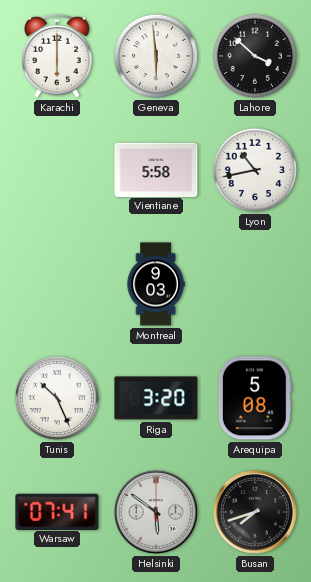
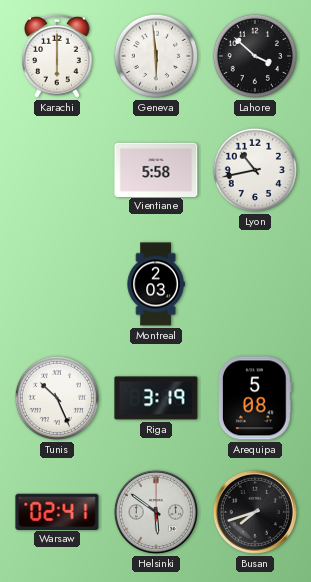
Montreal: 9:03 -> 2:03 (156, 284)
Riga: 3:20 -> 3:19 (156, 398)
Warsaw: 07:41 -> 02:41 (57, 511)
